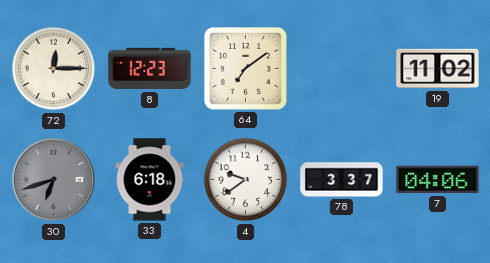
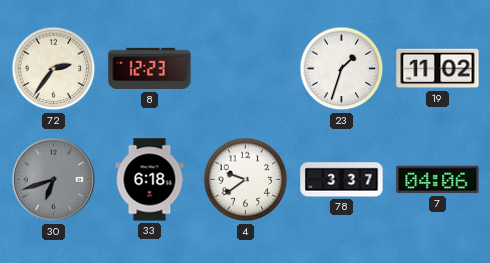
72: 12:15 -> 2:36 (54, 69)
64: 7:09 -> none (246, 69)
23: none -> 1:33 (342, 69)
